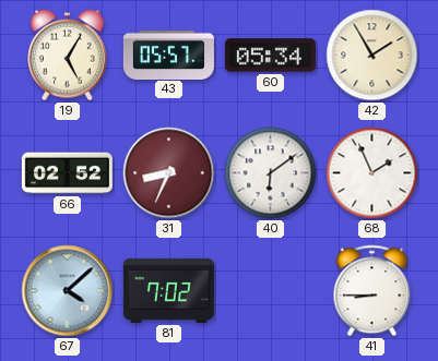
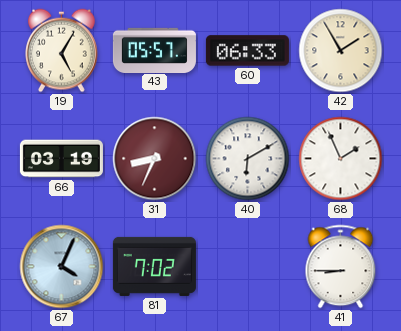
60: 05:34 -> 06:33 (247, 51)
66: 02:52 -> 03:19 (61, 159)
40: 6:09 -> 6:10 (248, 159)
67: 4:08 -> 4:04 (62, 267)
